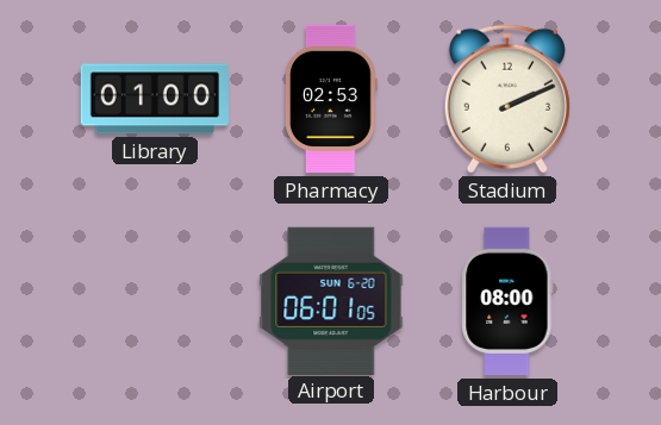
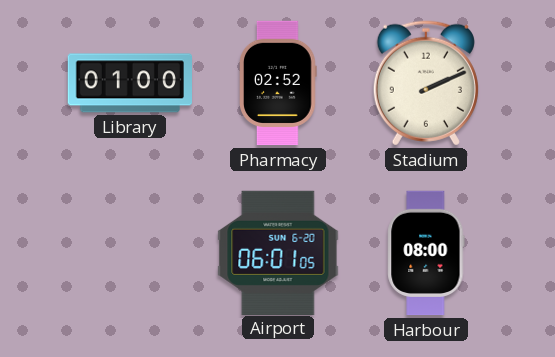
Pharmacy: 02:53 -> 02:52 (278, 83)
